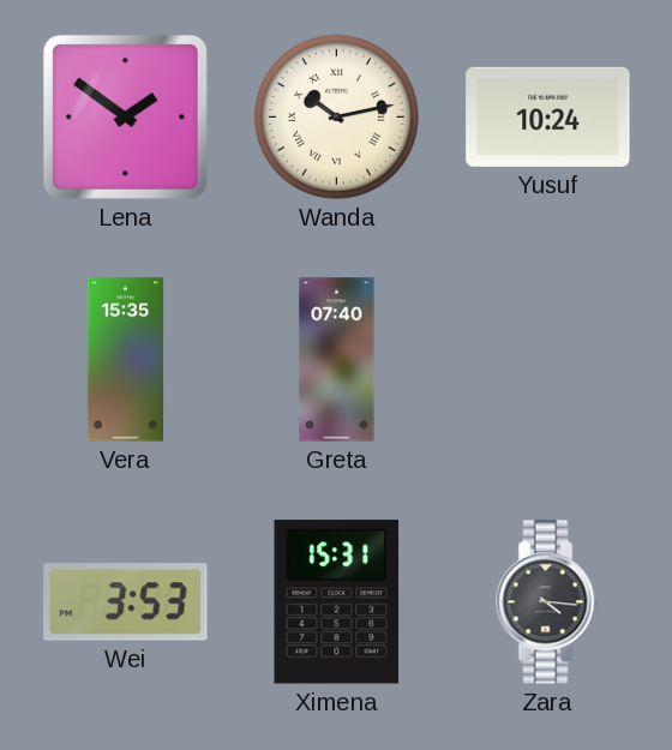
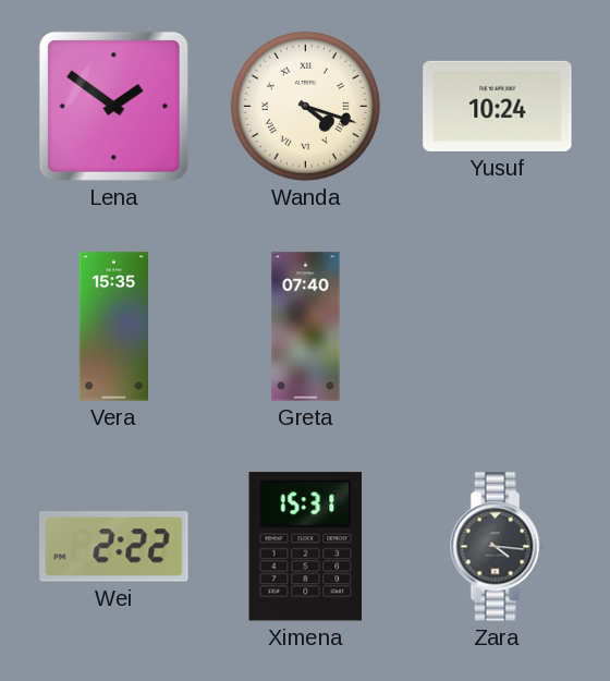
Wanda: 10:13 -> 4:18 (305, 106)
Wei: 3:53 -> 2:22 (114, 547)
